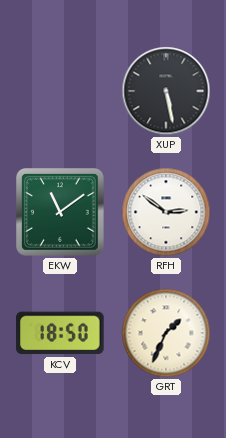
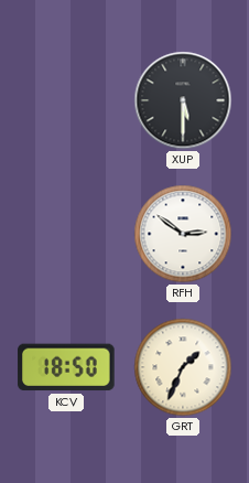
XUP: 5:28 -> 5:30 (183, 100)
EKW: 11:09 -> none (61, 213)
